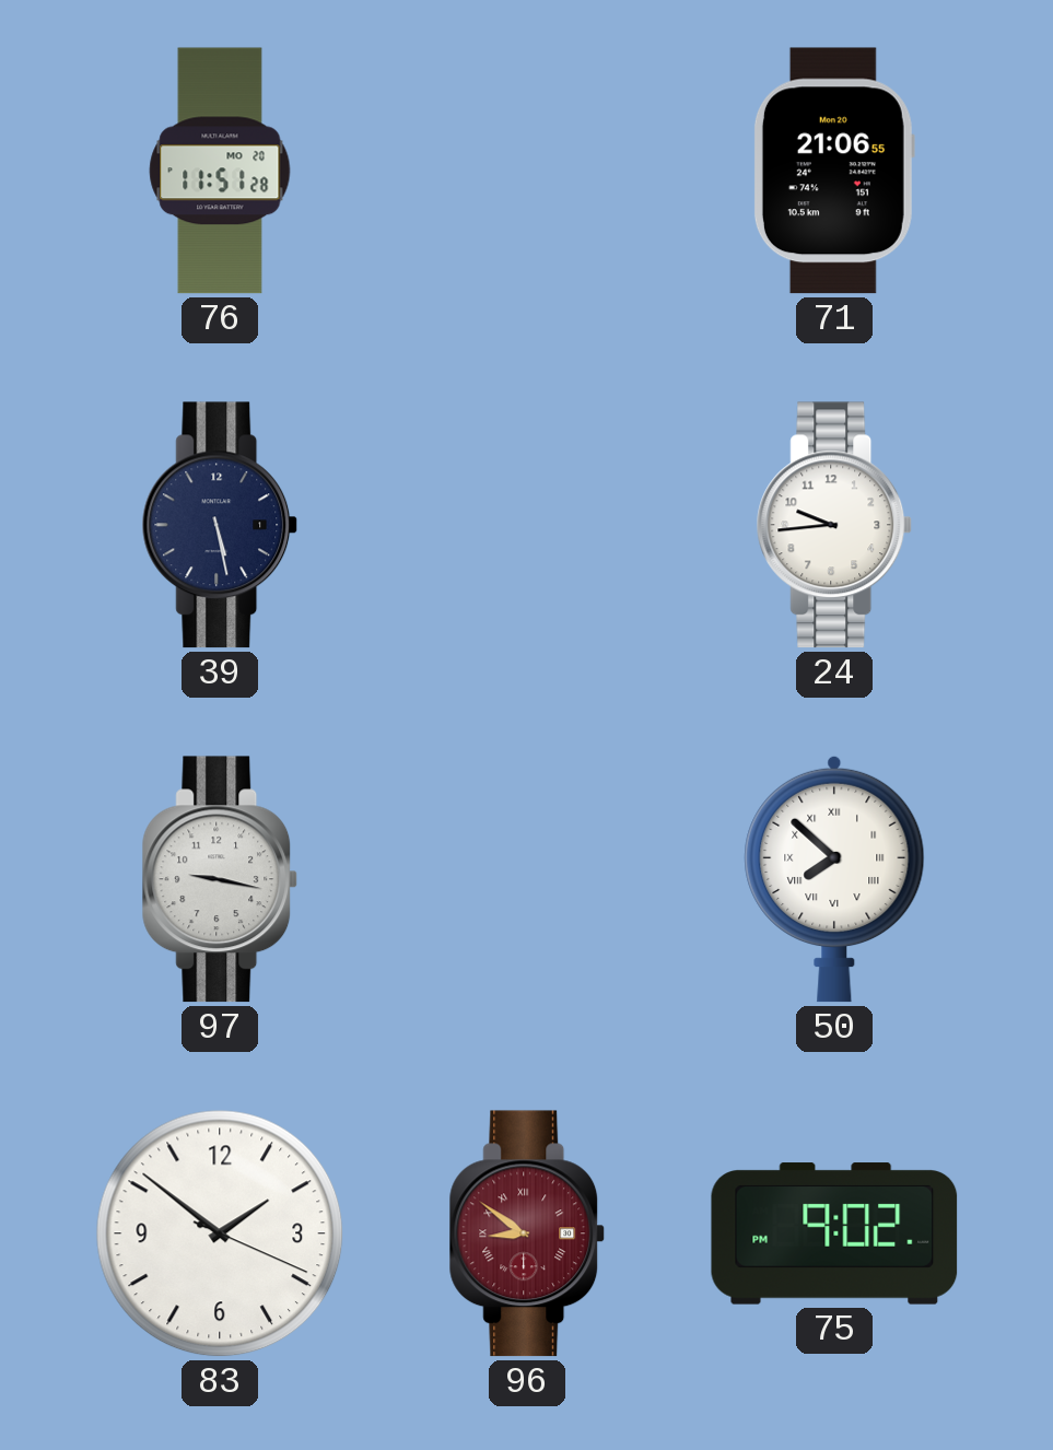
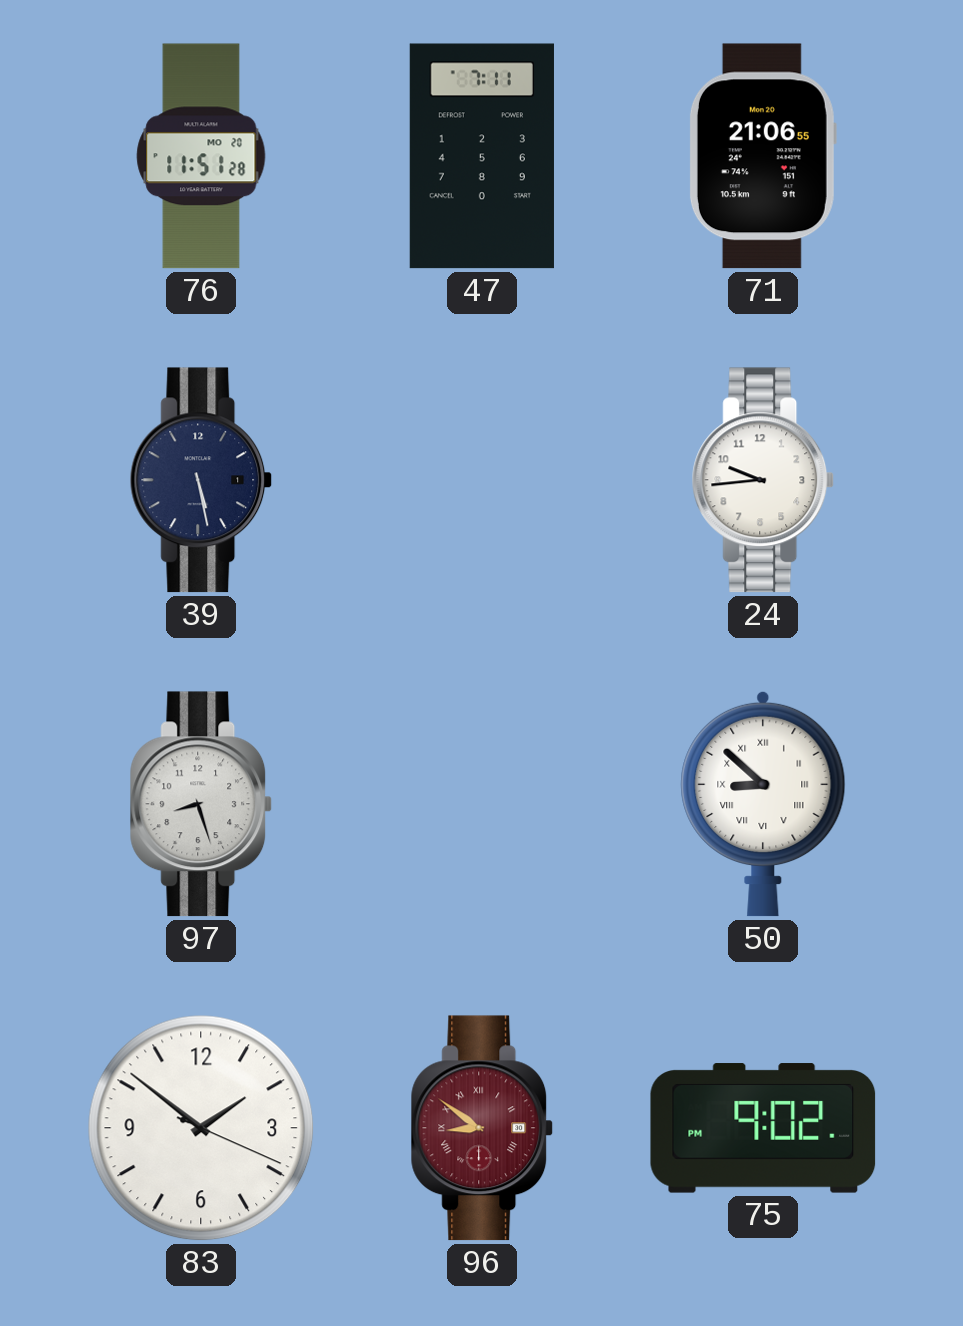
47: none -> 7:11 (482, 156)
97: 9:17 -> 8:27 (201, 804)
50: 7:52 -> 8:52 (763, 804)
